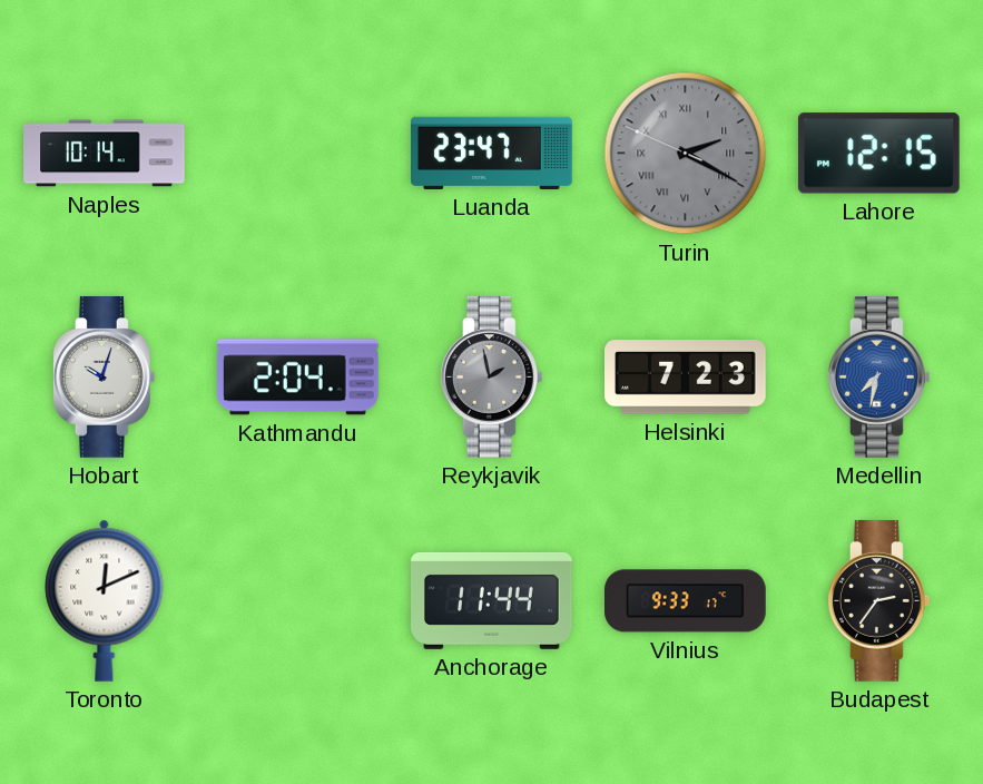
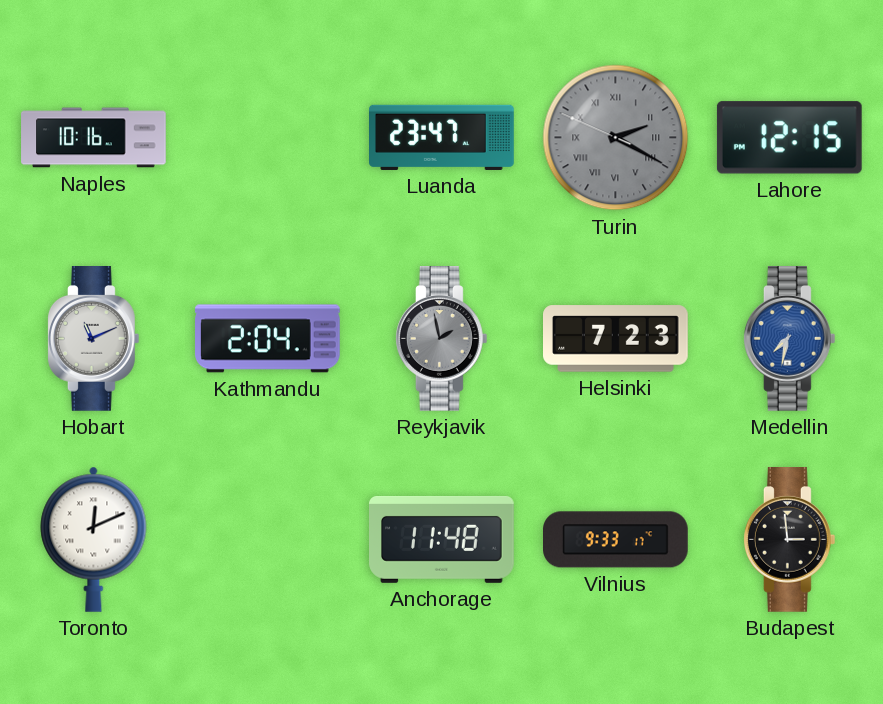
Naples: 10:14 -> 10:16 (94, 138)
Hobart: 10:03 -> 11:11 (93, 339)
Anchorage: 11:44 -> 11:48 (442, 539)
Budapest: 2:36 -> 2:59 (789, 540)
